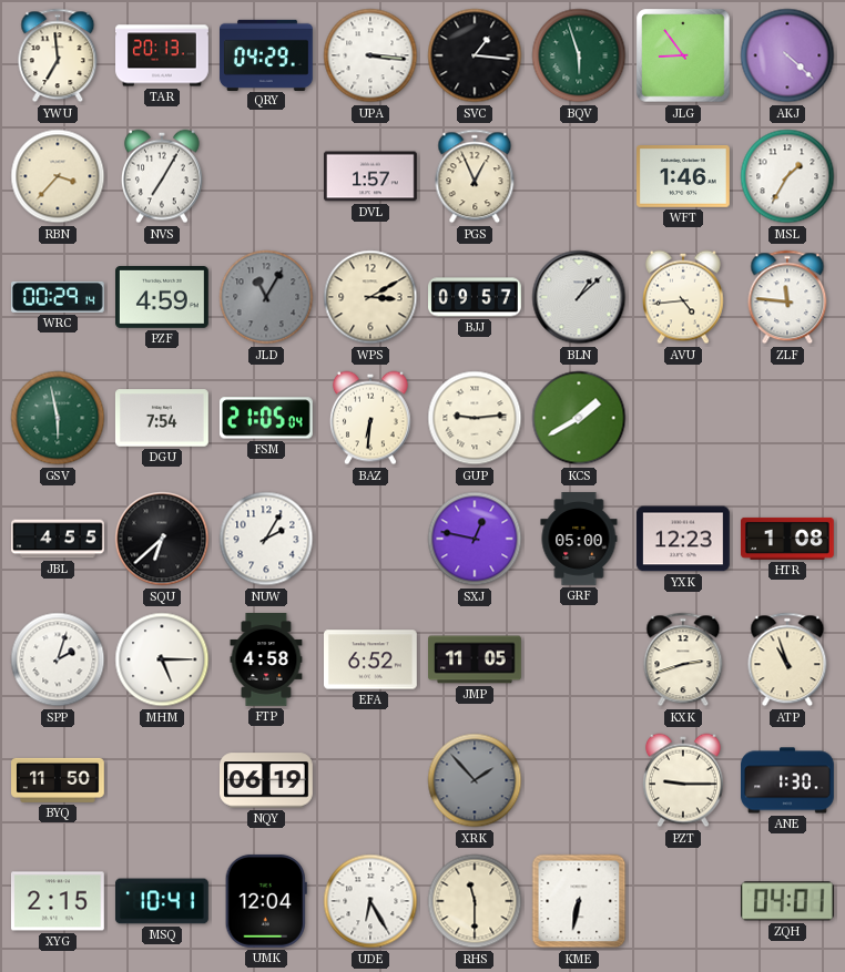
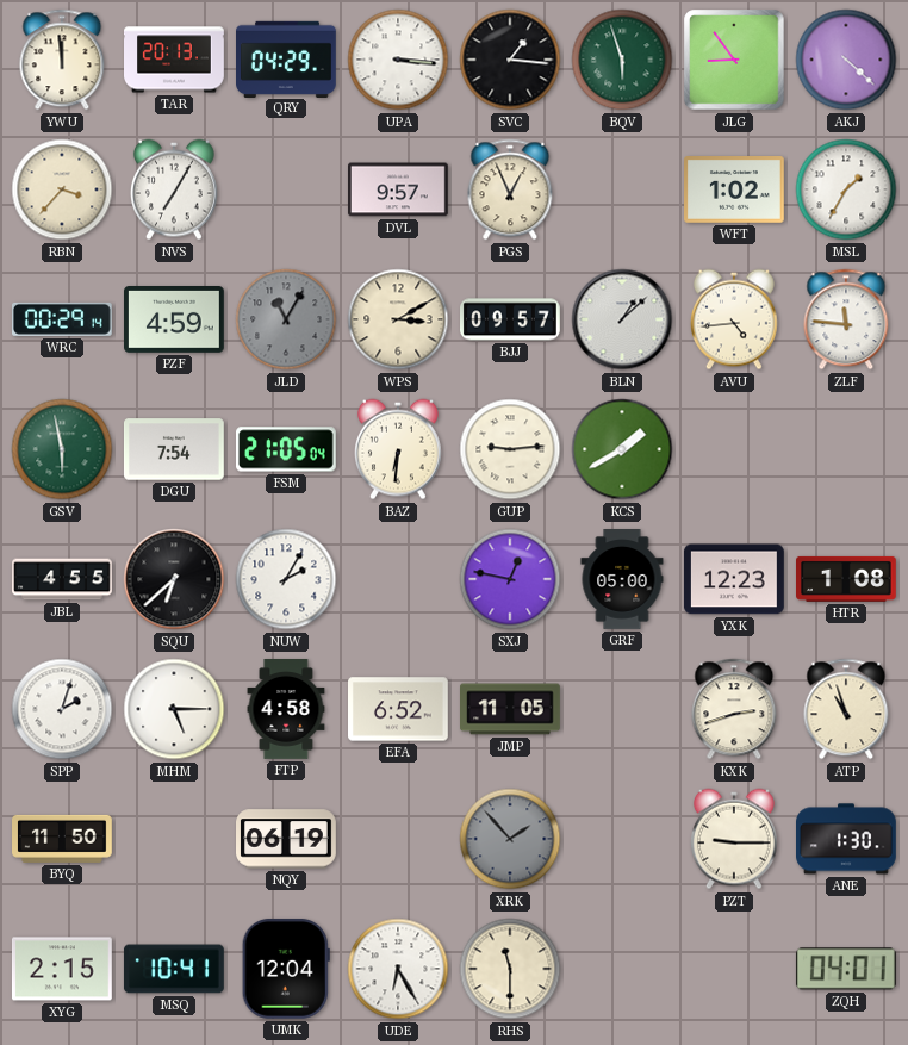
YWU: 6:59 -> 11:59 (62, 60)
DVL: 1:57 -> 9:57 (399, 189)
WFT: 1:46 -> 1:02 (735, 191)
KME: 6:32 -> none (579, 901)
